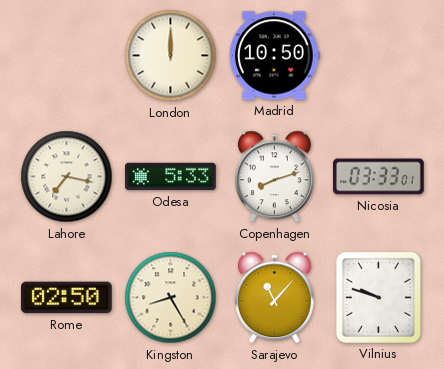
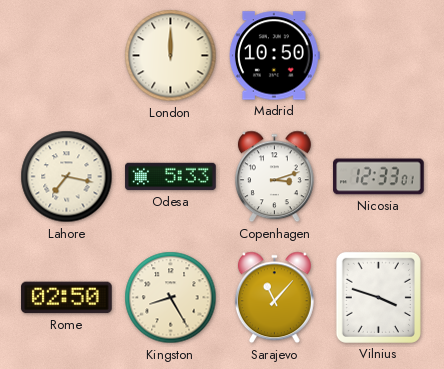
Copenhagen: 8:12 -> 3:12 (274, 177)
Nicosia: 03:33 -> 12:33 (379, 177)
Vilnius: 9:48 -> 3:48 (378, 297)
